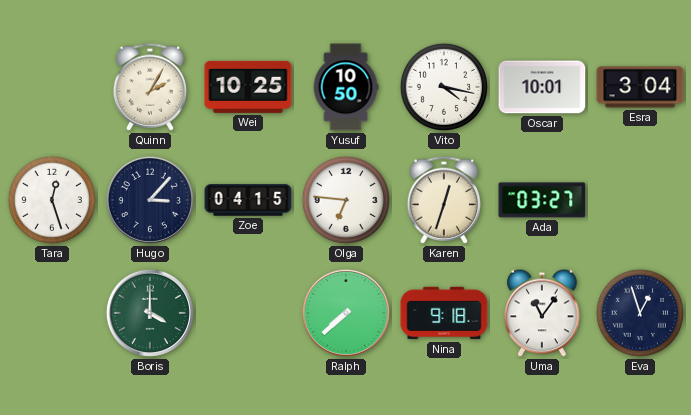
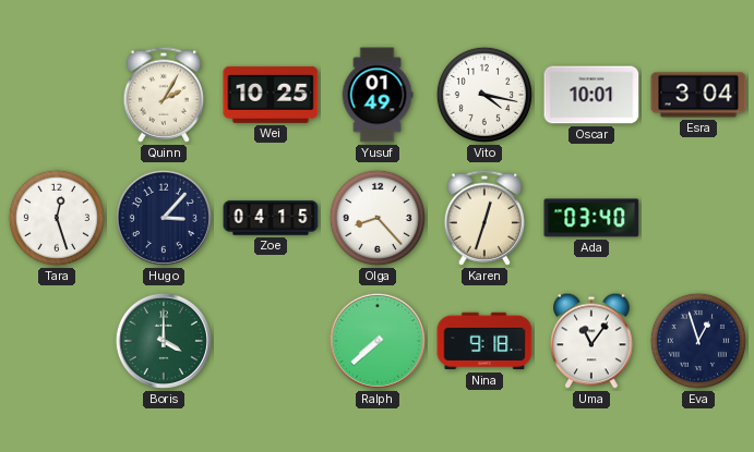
Yusuf: 10:50 -> 01:49 (378, 95)
Olga: 6:46 -> 8:23 (378, 218)
Ada: 03:27 -> 03:40 (591, 218)
